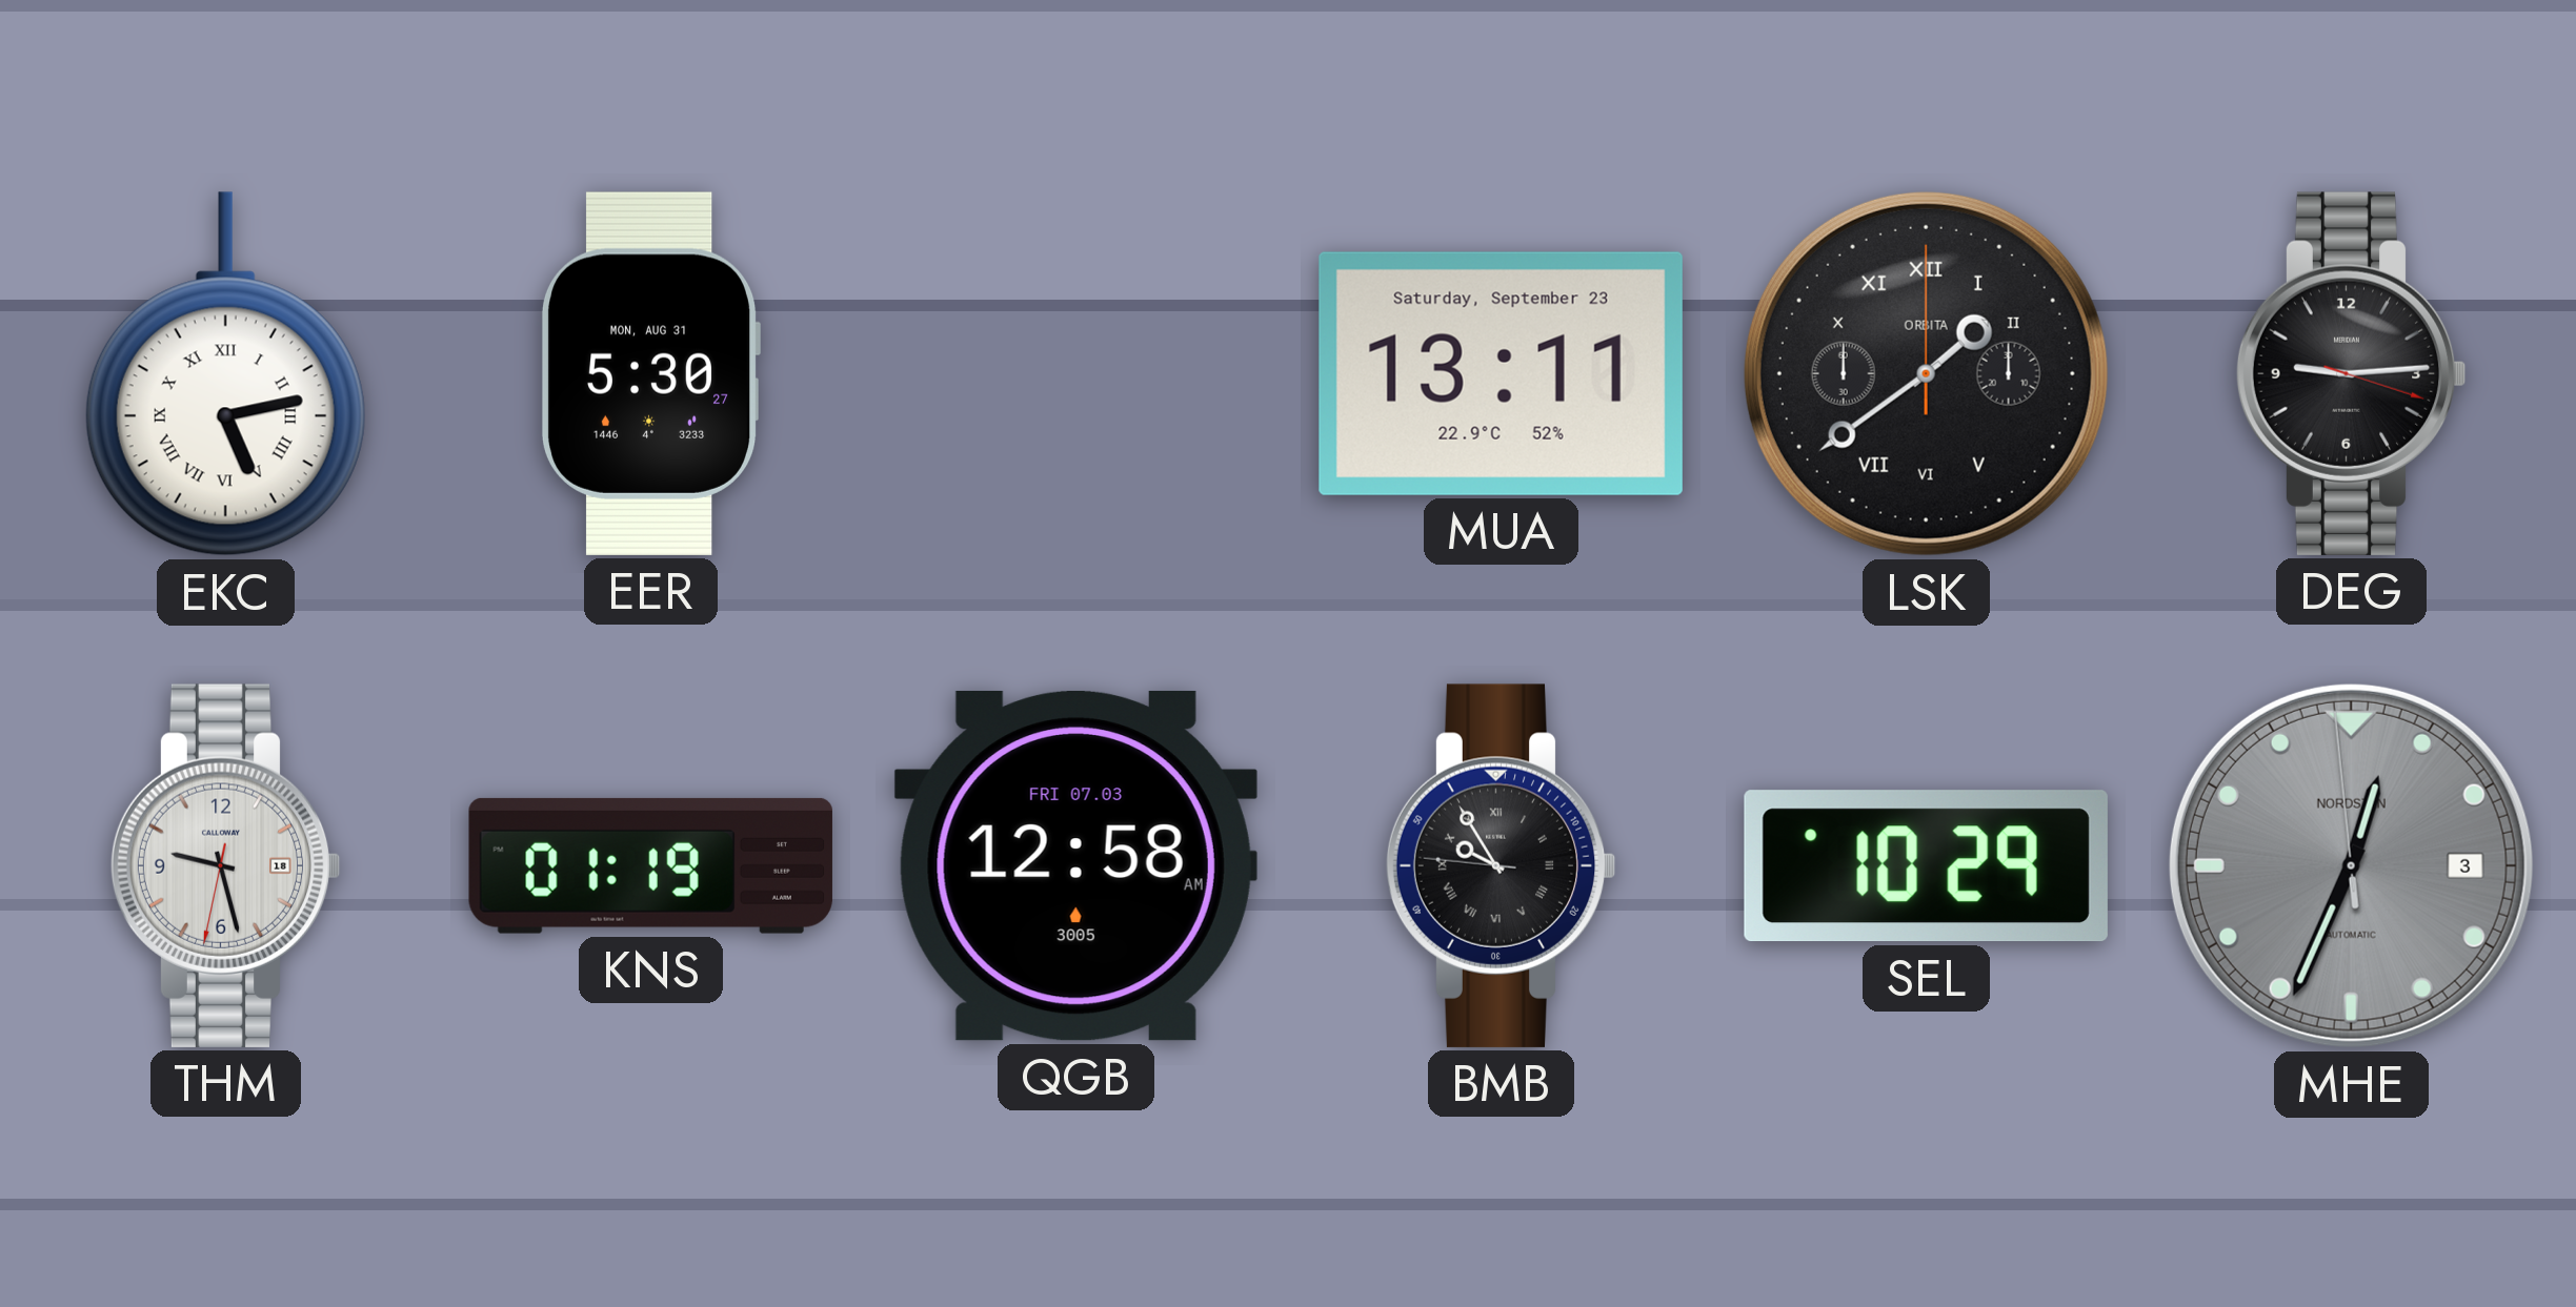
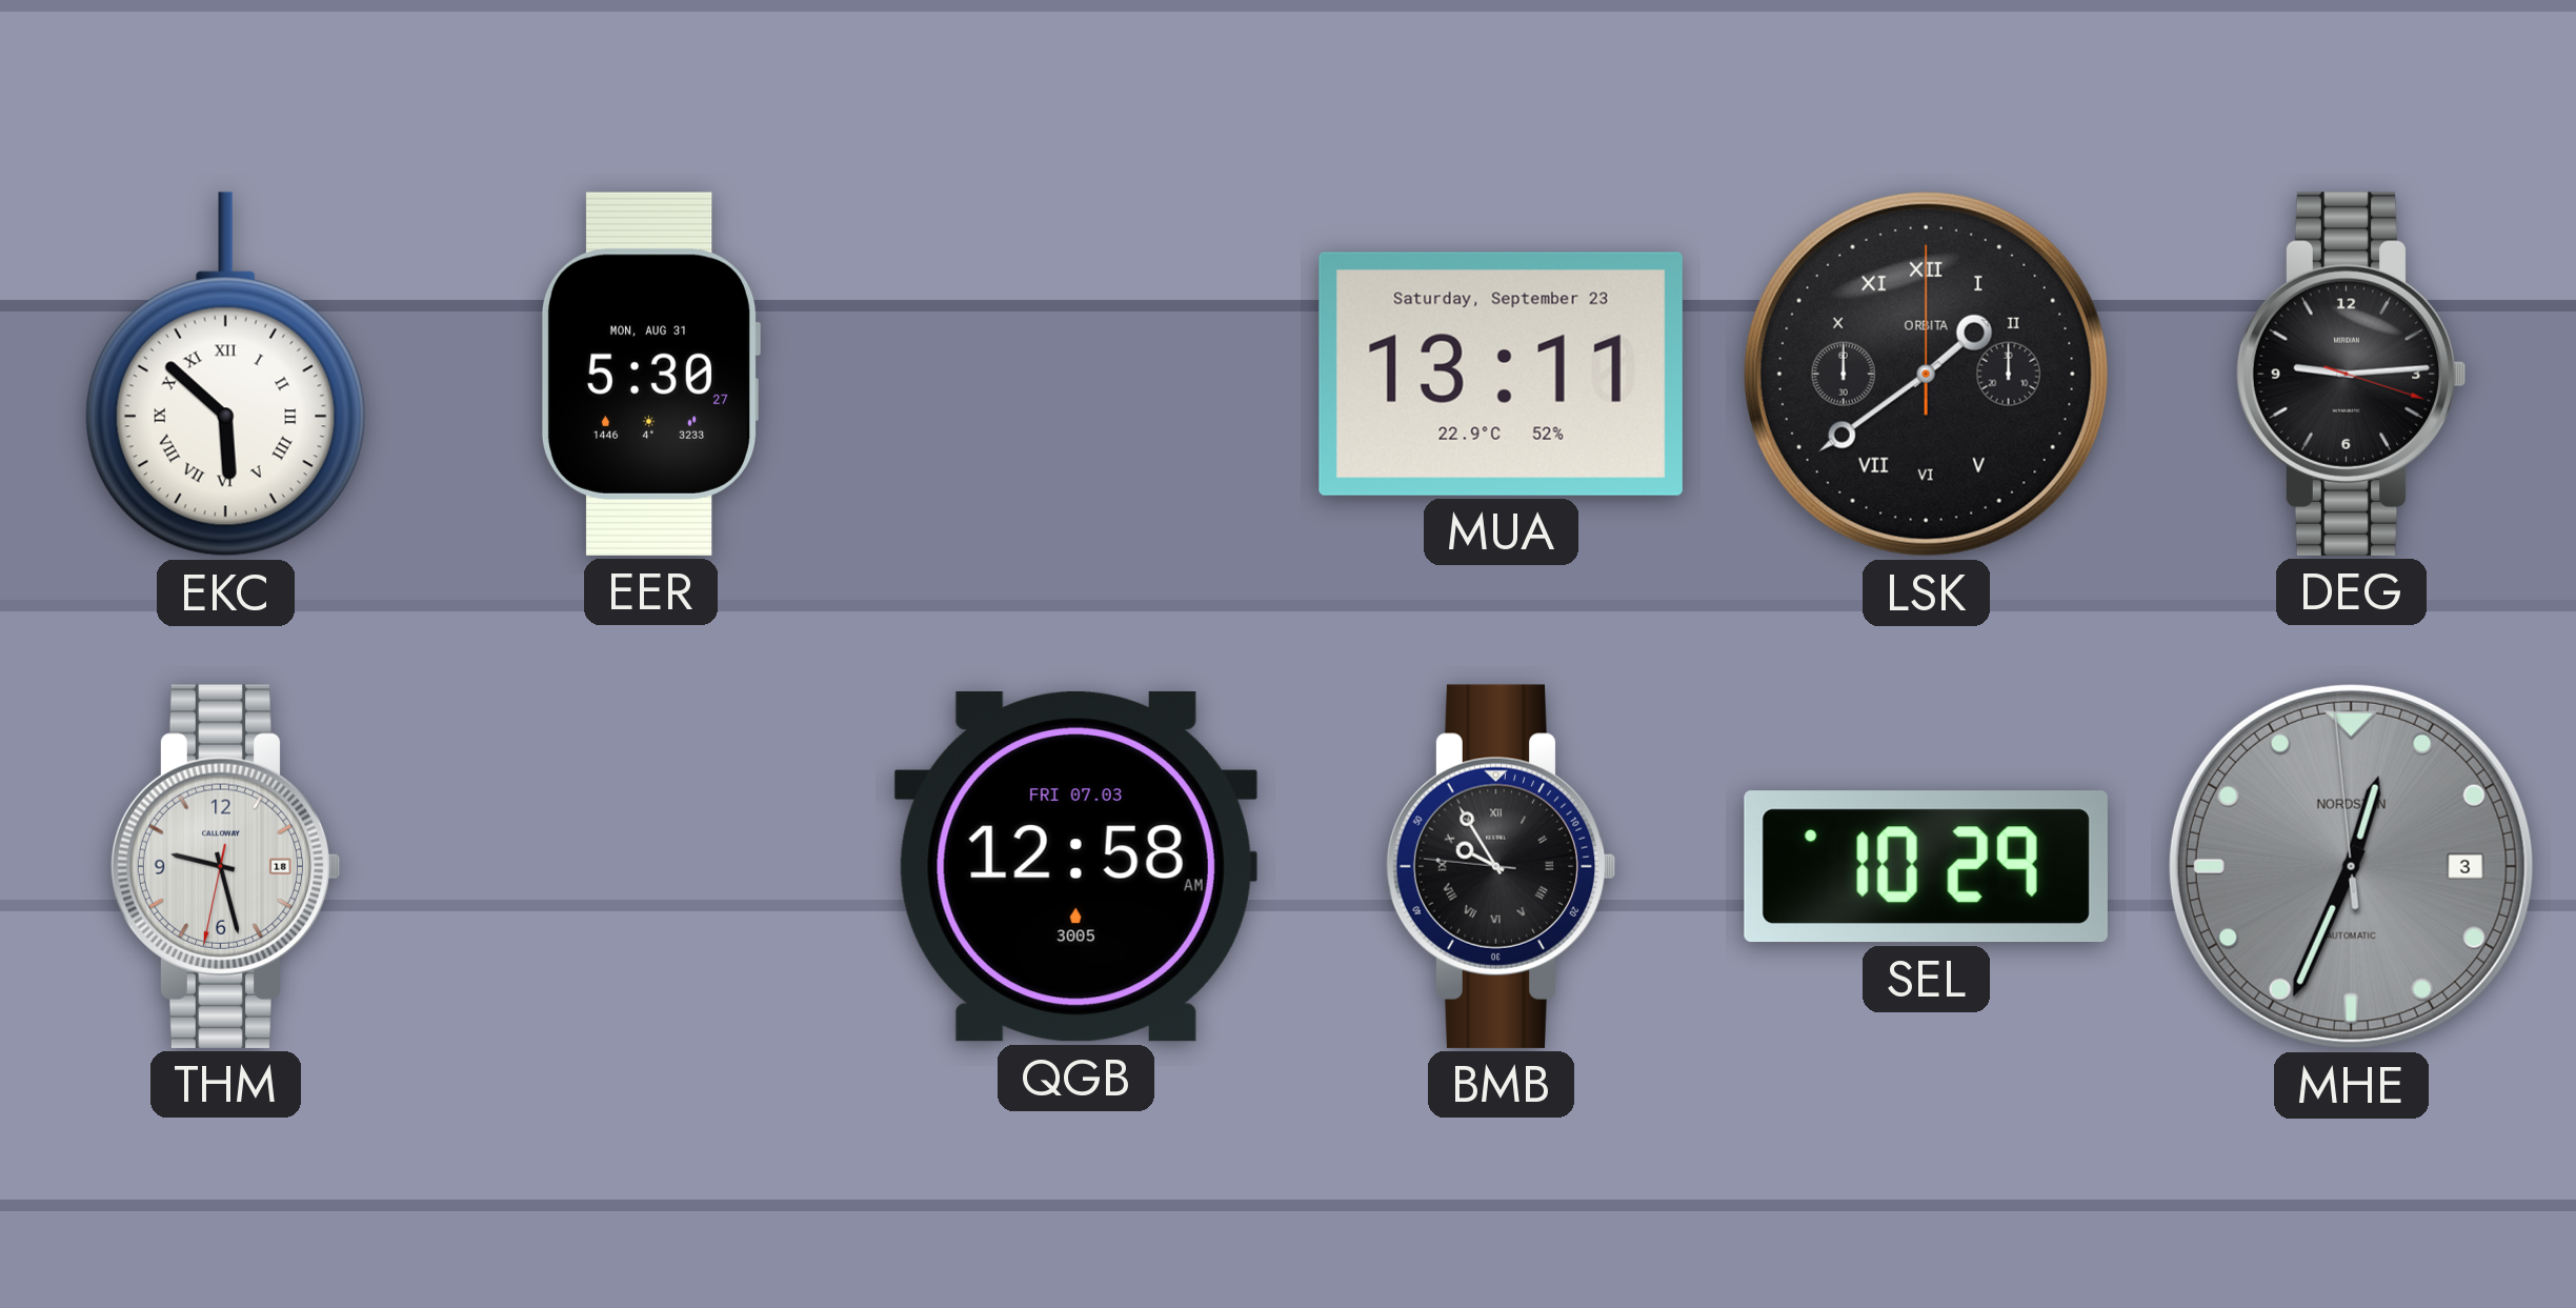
EKC: 5:13 -> 5:52 (225, 375)
KNS: 01:19 -> none (650, 865)
